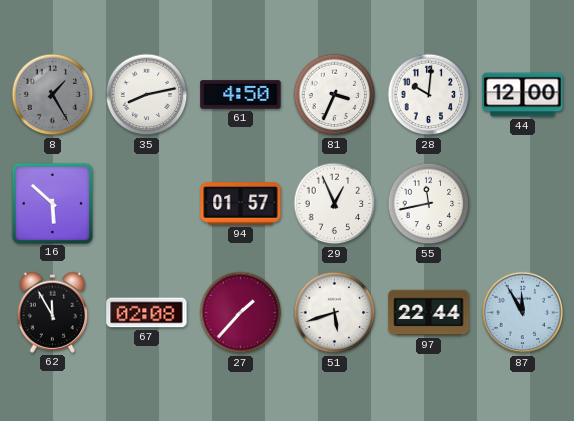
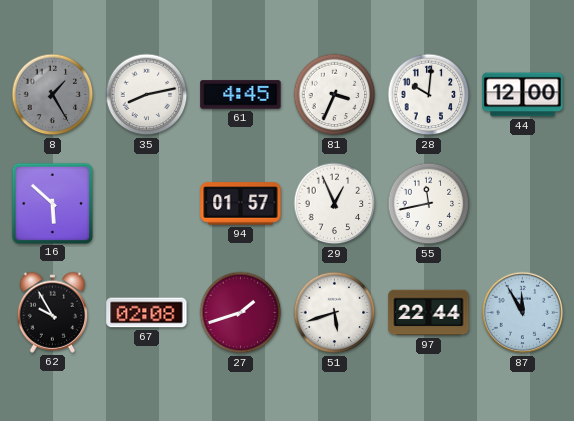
61: 4:50 -> 4:45 (241, 95)
62: 11:55 -> 9:55 (53, 312)
27: 1:37 -> 1:42 (241, 313)
